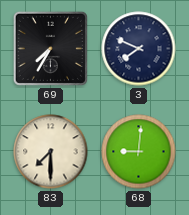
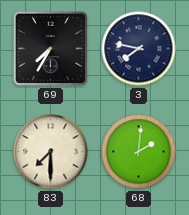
3: 7:49 -> 7:47 (139, 49)
68: 9:01 -> 2:01 (139, 152)
